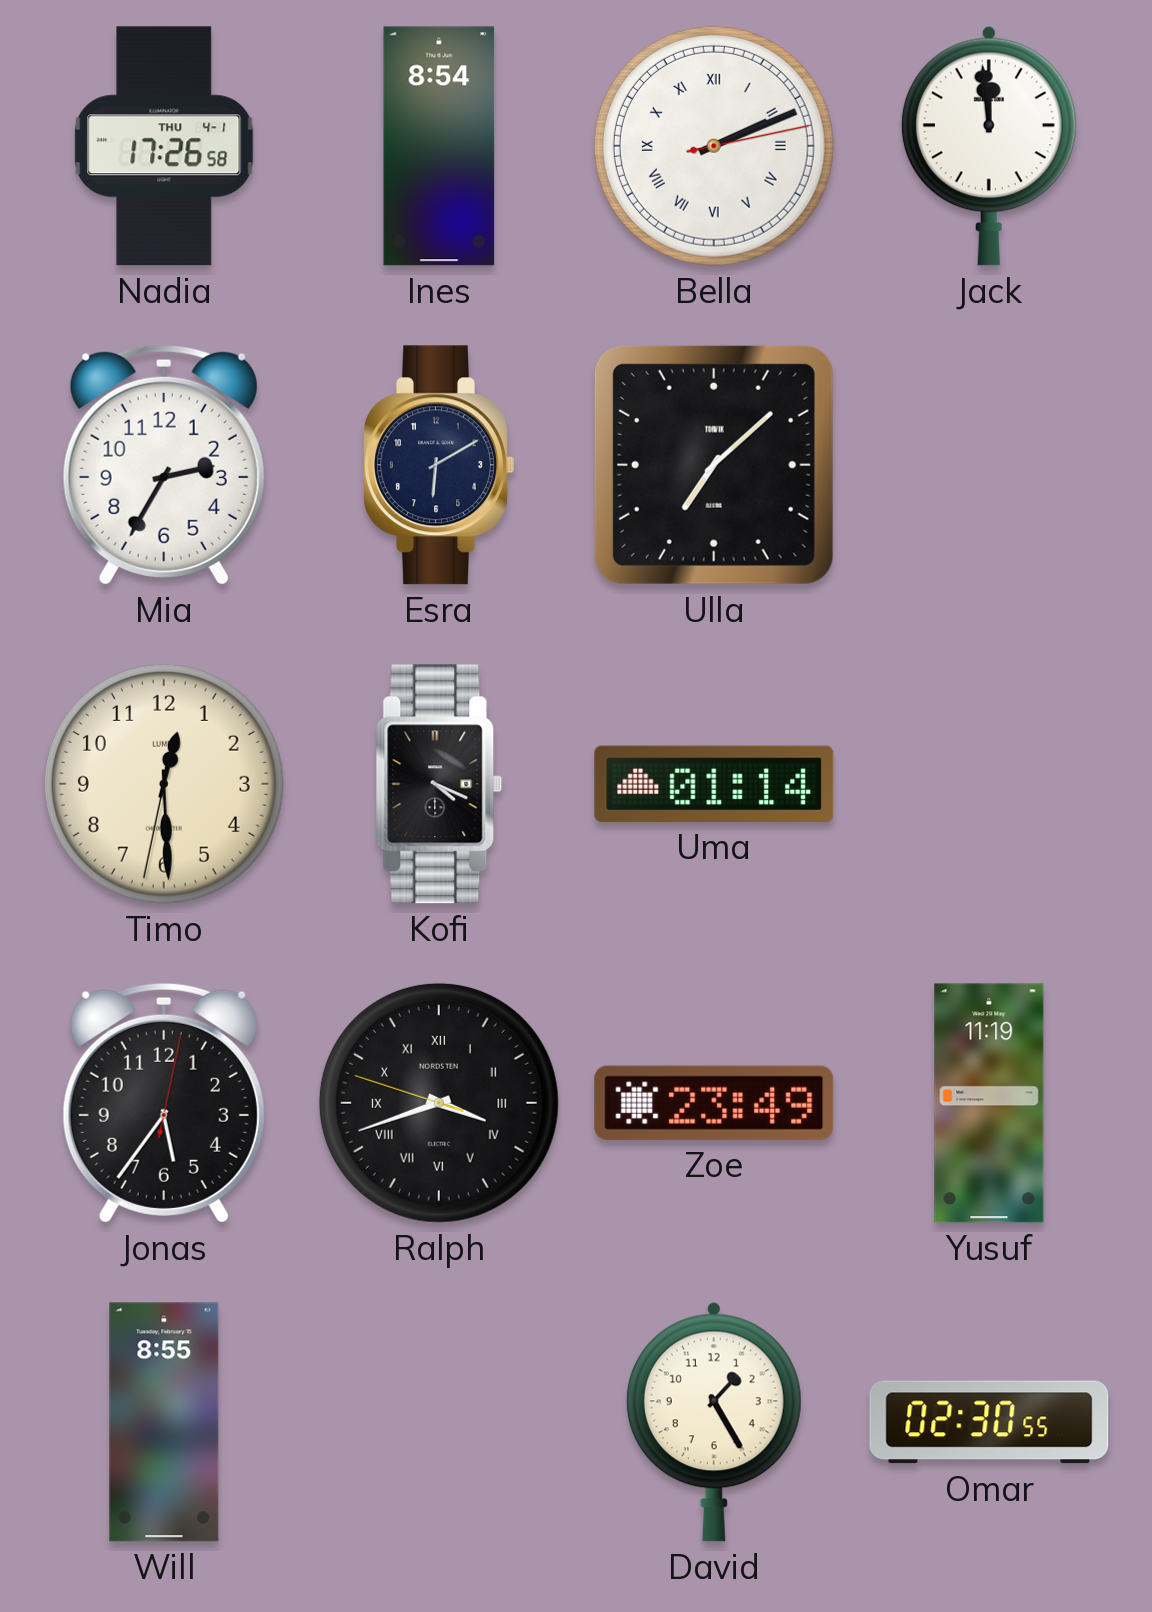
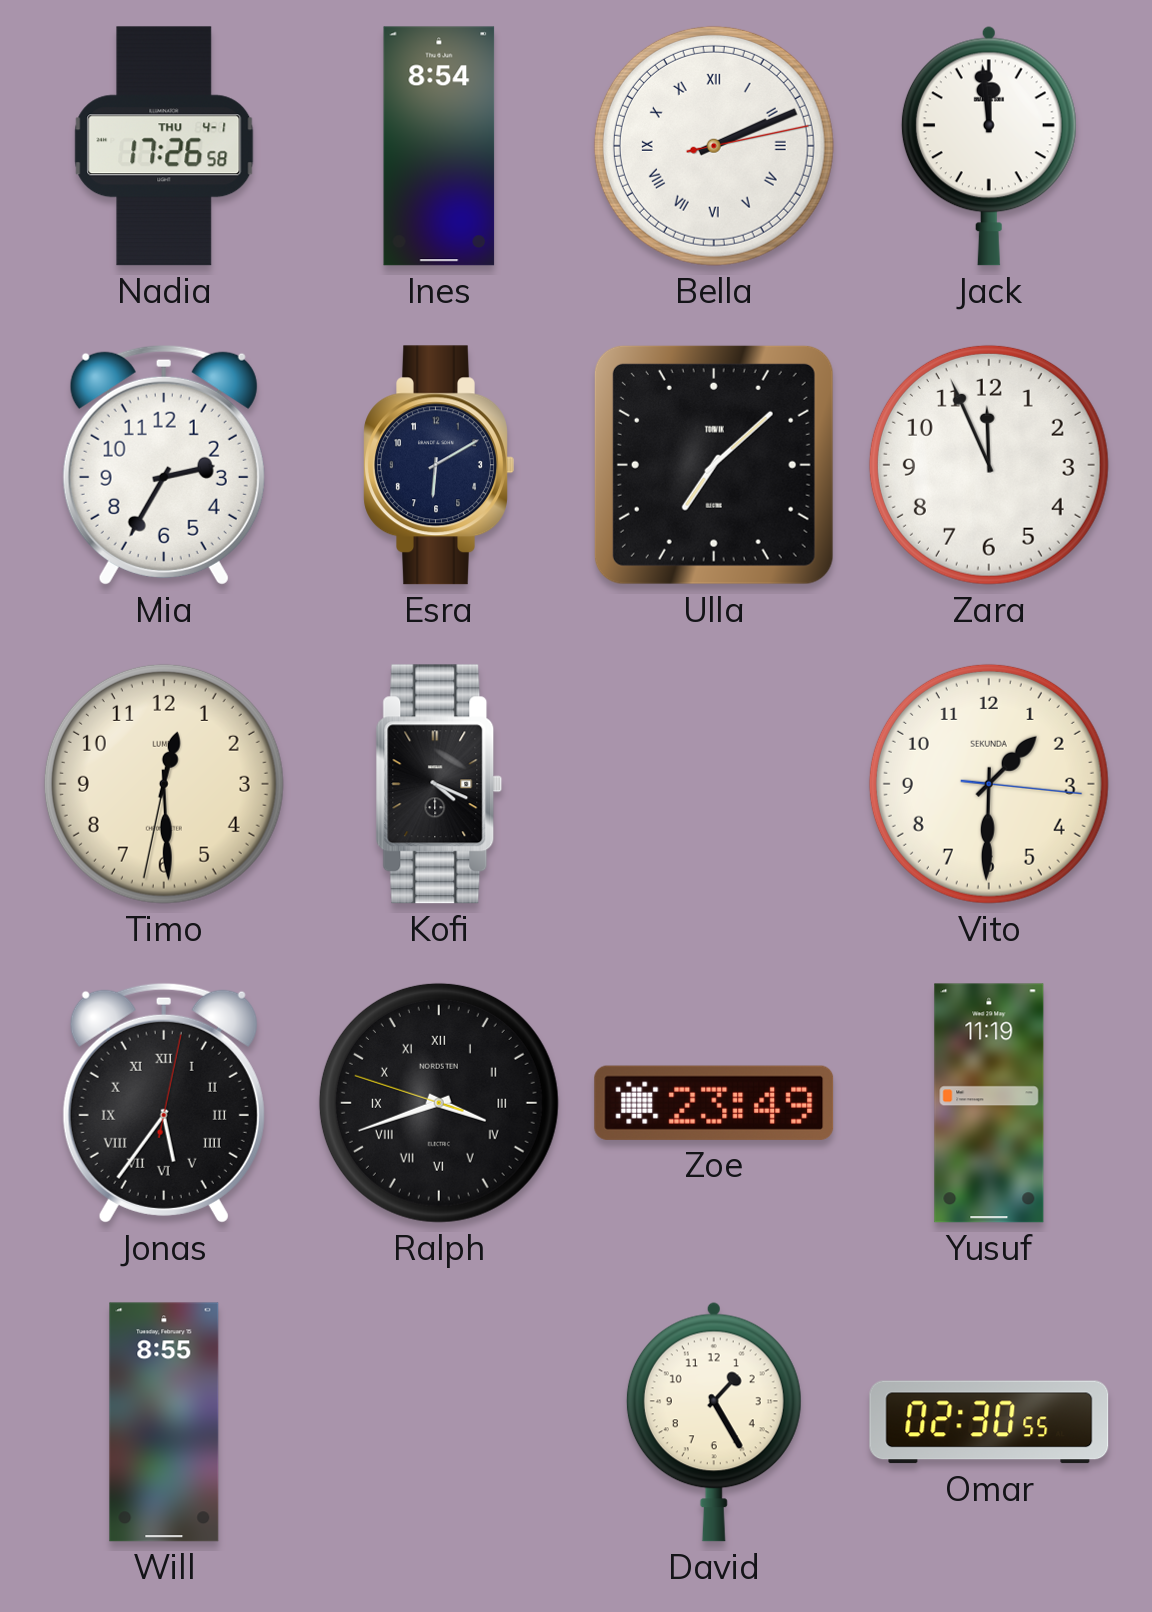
Zara: none -> 11:56 (989, 465)
Uma: 01:14 -> none (714, 784)
Vito: none -> 1:30 (989, 784)
Jonas numerals: Arabic -> Roman (164, 1103)
